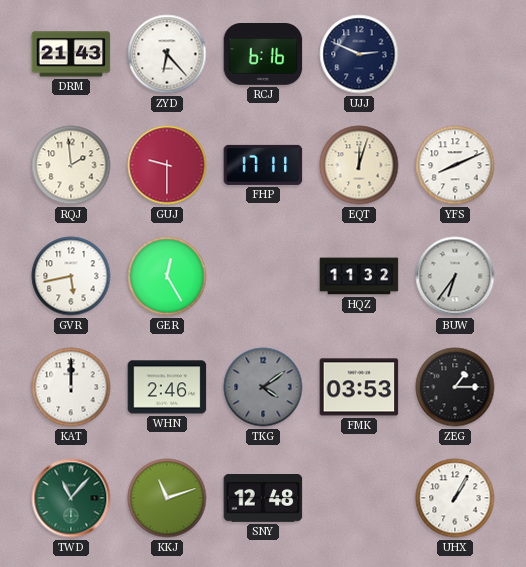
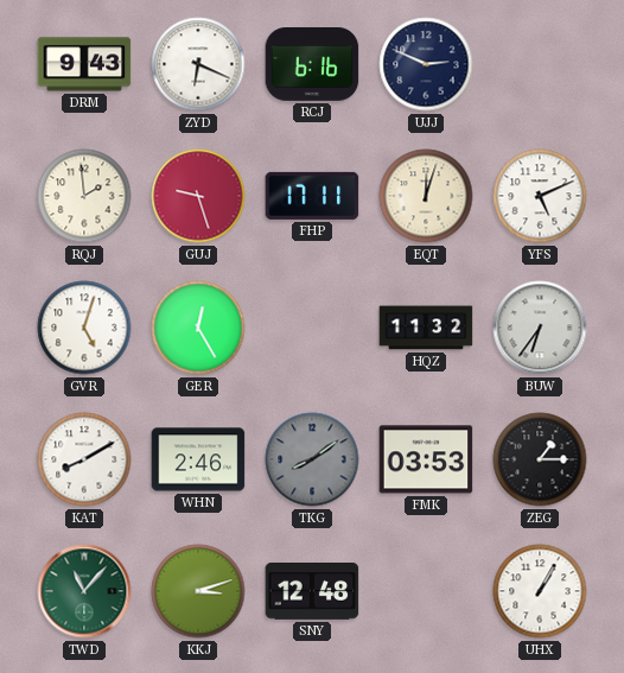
DRM: 21:43 -> 9:43 (84, 64)
ZYD: 6:23 -> 6:19 (198, 64)
GUJ: 9:30 -> 9:27 (198, 196)
YFS: 8:11 -> 5:11 (540, 196)
GVR: 5:43 -> 5:03 (84, 328)
KAT: 12:00 -> 8:10 (84, 459)
TKG: 4:09 -> 8:09 (312, 459)
KKJ: 11:12 -> 3:12 (198, 591)
